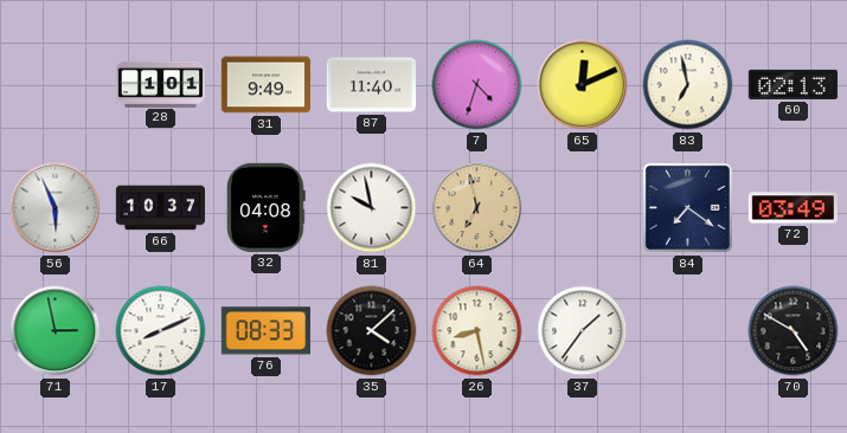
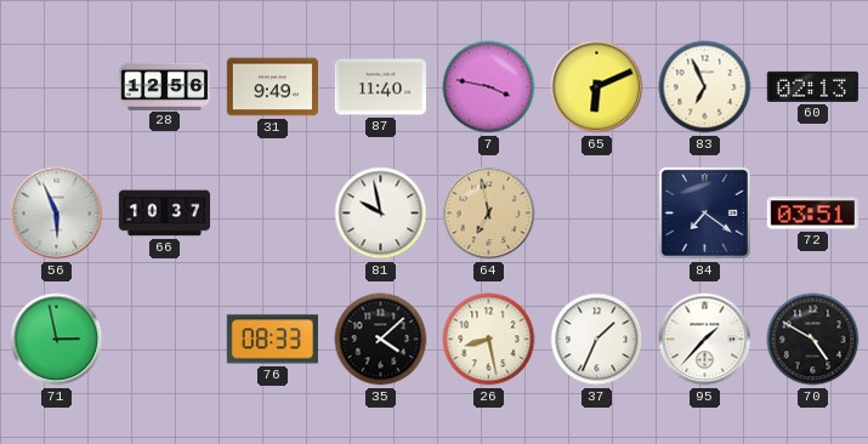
28: 1:01 -> 12:56 (164, 86)
7: 4:33 -> 3:47 (489, 87)
65: 12:11 -> 6:11 (597, 87)
83: 6:58 -> 6:56 (705, 87)
32: 04:08 -> none (267, 207)
72: 03:49 -> 03:51 (812, 214)
17: 8:11 -> none (161, 331)
37: 1:36 -> 1:34 (597, 340)
95: none -> 1:37 (705, 340)
